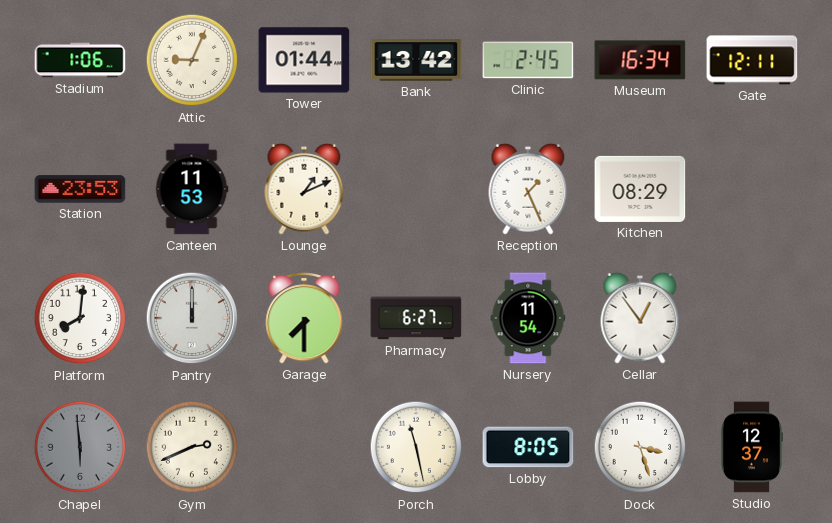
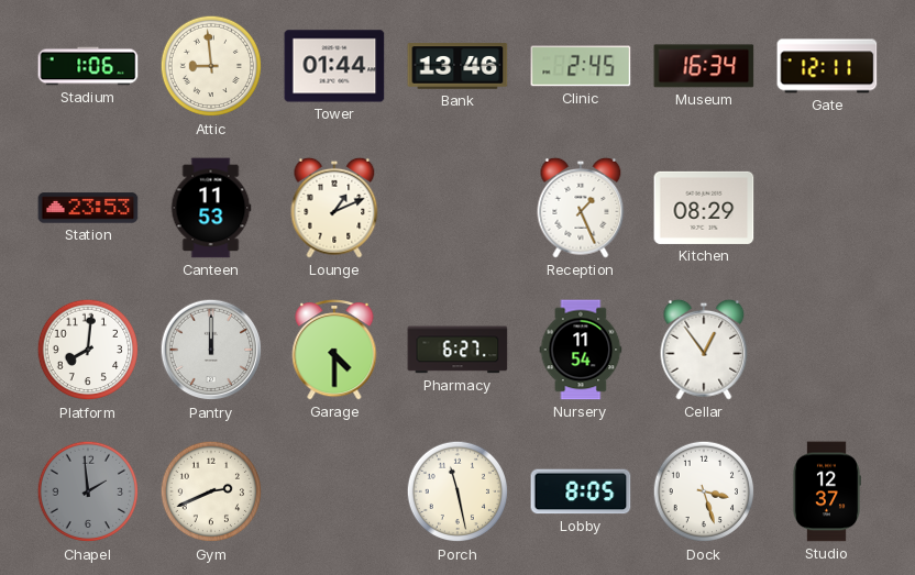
Attic: 9:04 -> 8:59 (211, 66)
Bank: 13:42 -> 13:46 (457, 66)
Garage: 7:30 -> 4:30 (334, 350)
Chapel: 5:59 -> 1:59 (88, 491)
